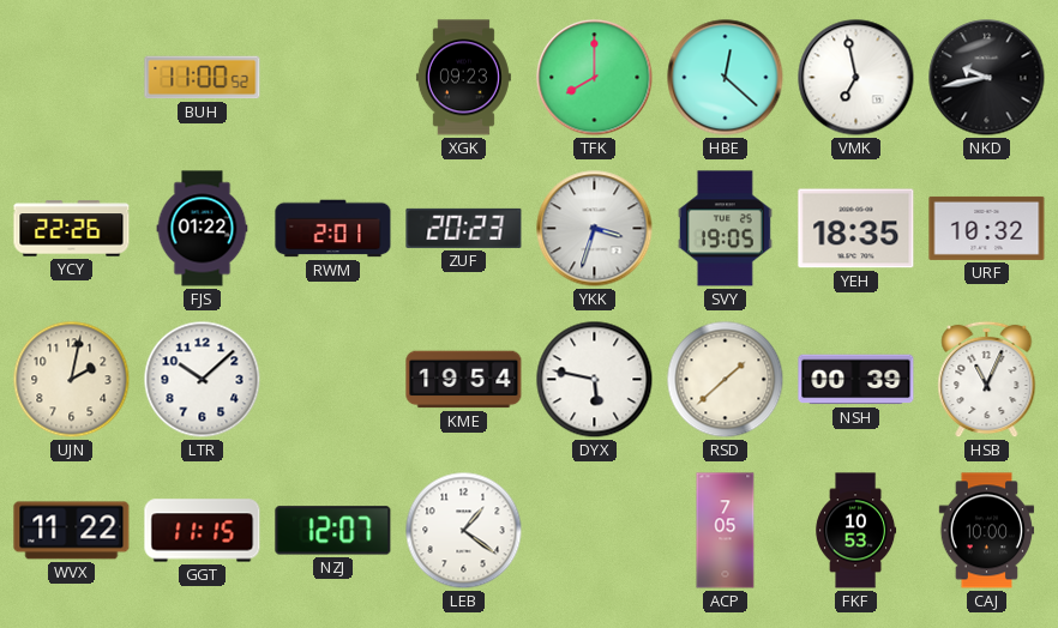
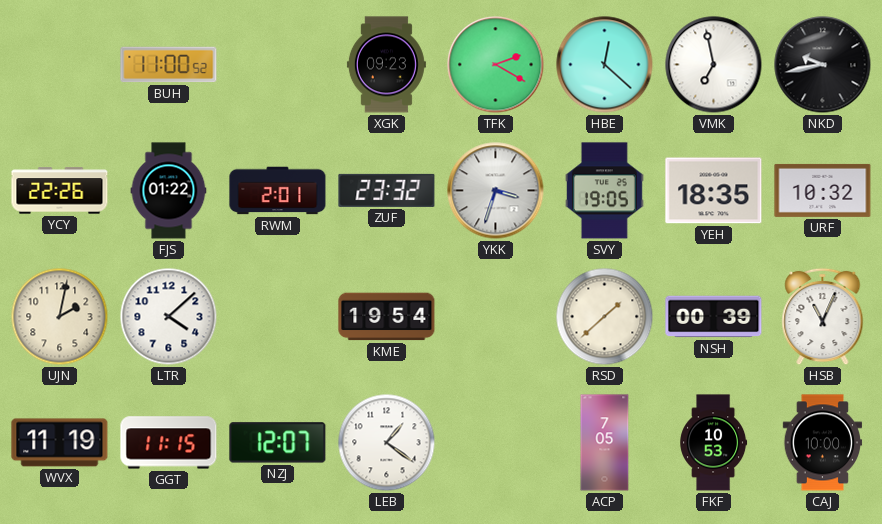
TFK: 8:00 -> 2:20 (496, 65)
ZUF: 20:23 -> 23:32 (387, 190)
LTR: 10:08 -> 4:08 (169, 317)
DYX: 5:47 -> none (595, 380)
WVX: 11:22 -> 11:19 (60, 443)
